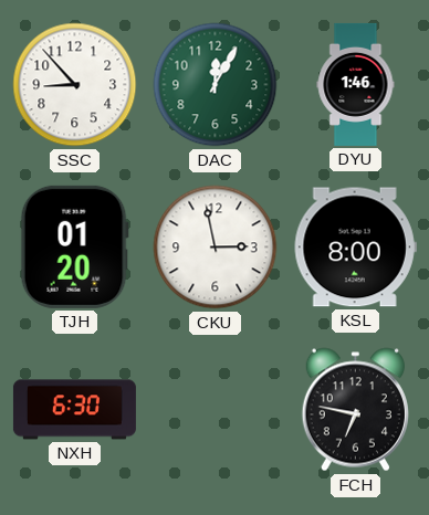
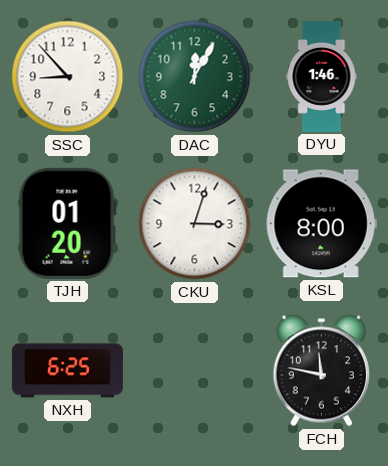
CKU: 2:58 -> 3:03 (195, 224)
NXH: 6:30 -> 6:25 (67, 371)
FCH: 6:47 -> 11:47 (321, 371)
